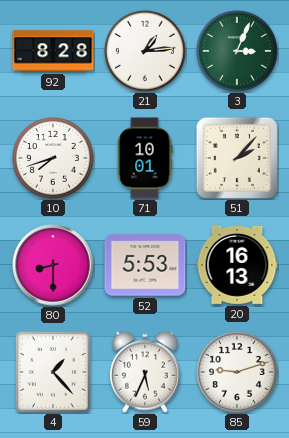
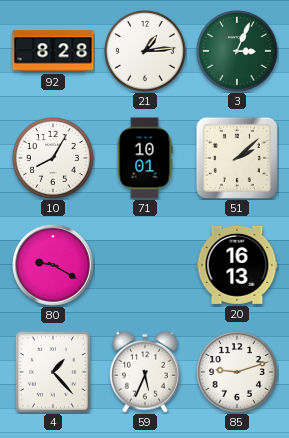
10: 7:42 -> 8:05 (54, 159)
51: 2:07 -> 2:08 (237, 158)
80: 8:30 -> 9:20 (53, 265)
52: 5:53 -> none (145, 265)
